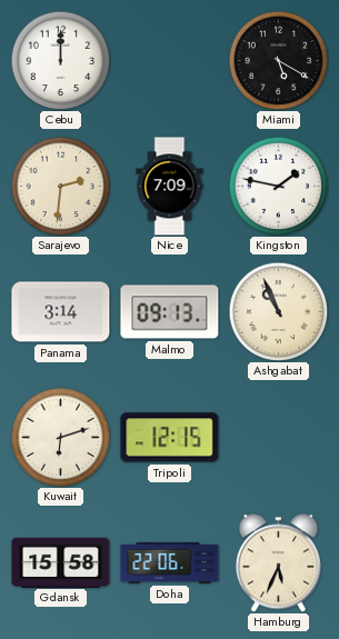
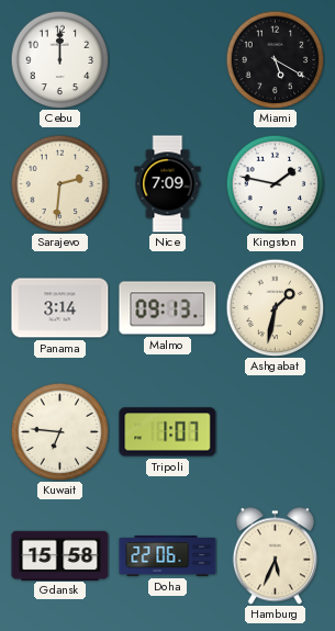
Ashgabat: 10:56 -> 1:32 (275, 307)
Kuwait: 6:12 -> 6:46 (59, 431)
Tripoli: 12:15 -> 1:07 (168, 432)
